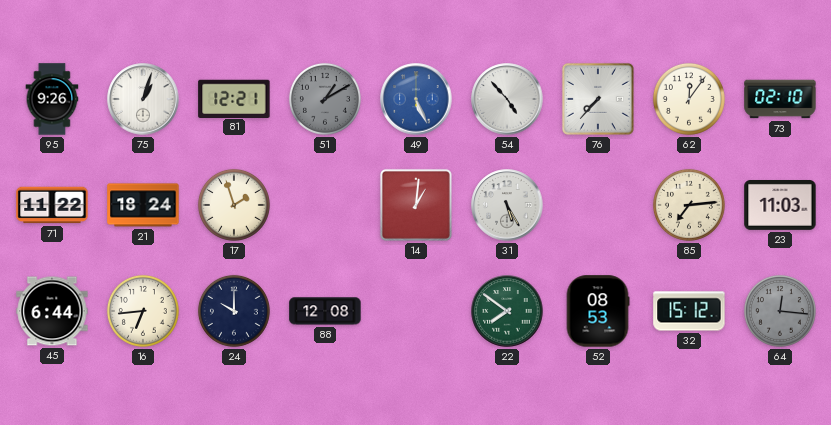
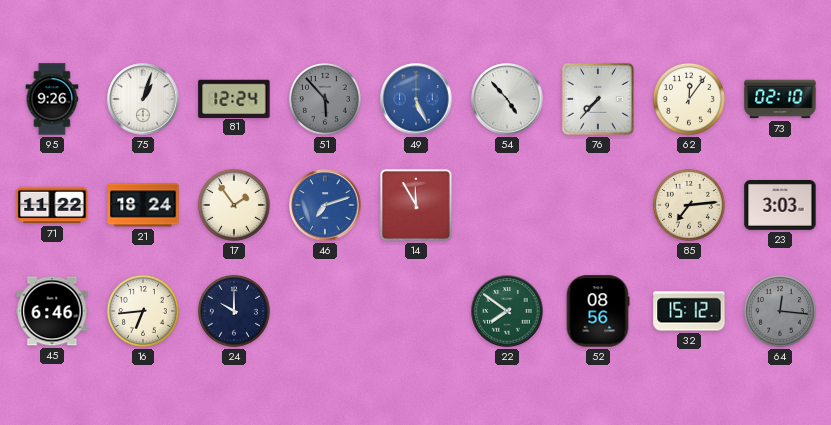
81: 12:21 -> 12:24 (234, 98)
51: 1:10 -> 5:53 (325, 99)
17: 1:57 -> 1:54 (234, 205)
46: none -> 7:12 (325, 205)
14: 1:01 -> 11:55 (416, 205)
31: 5:25 -> none (507, 205)
23: 11:03 -> 3:03 (780, 206)
45: 6:44 -> 6:46 (52, 311)
88: 12:08 -> none (325, 311)
52: 08:53 -> 08:56 (598, 311)
